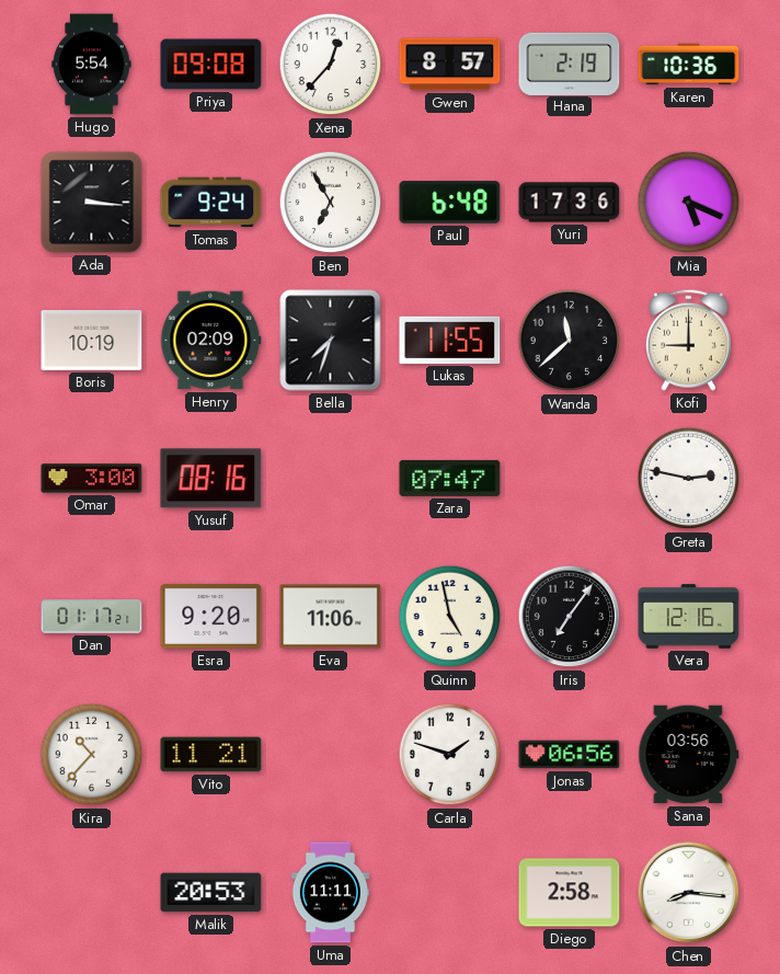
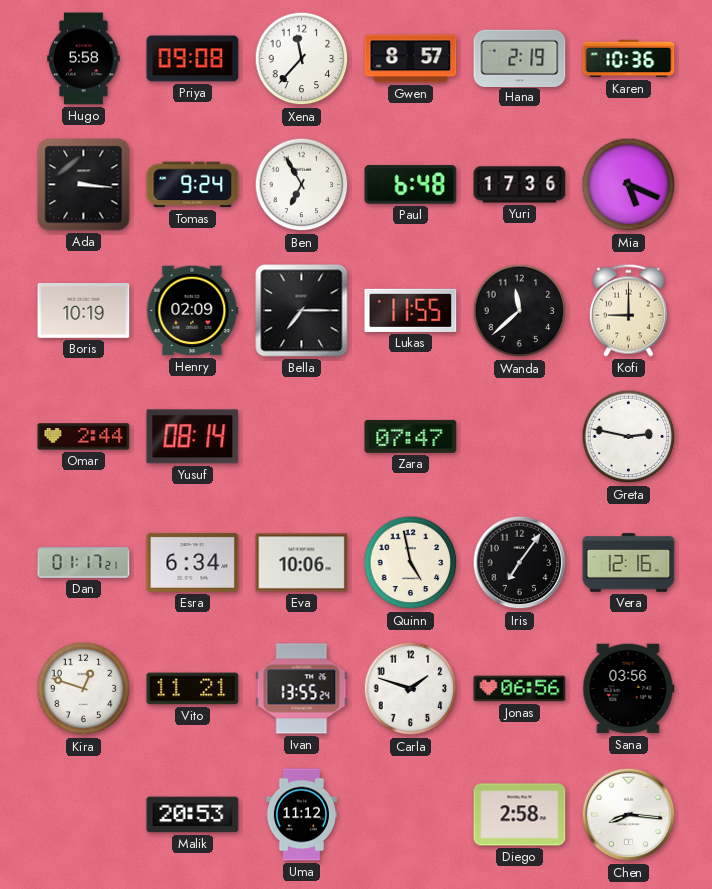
Hugo: 5:54 -> 5:58 (84, 59)
Xena: 12:37 -> 11:37 (302, 59)
Bella: 7:33 -> 7:15 (302, 311)
Omar: 3:00 -> 2:44 (84, 437)
Yusuf: 08:16 -> 08:14 (193, 437)
Esra: 9:20 -> 6:34 (193, 562)
Eva: 11:06 -> 10:06 (302, 563)
Kira: 10:37 -> 12:48 (84, 689)
Ivan: none -> 13:55 (302, 689)
Uma: 11:11 -> 11:12 (301, 815)
